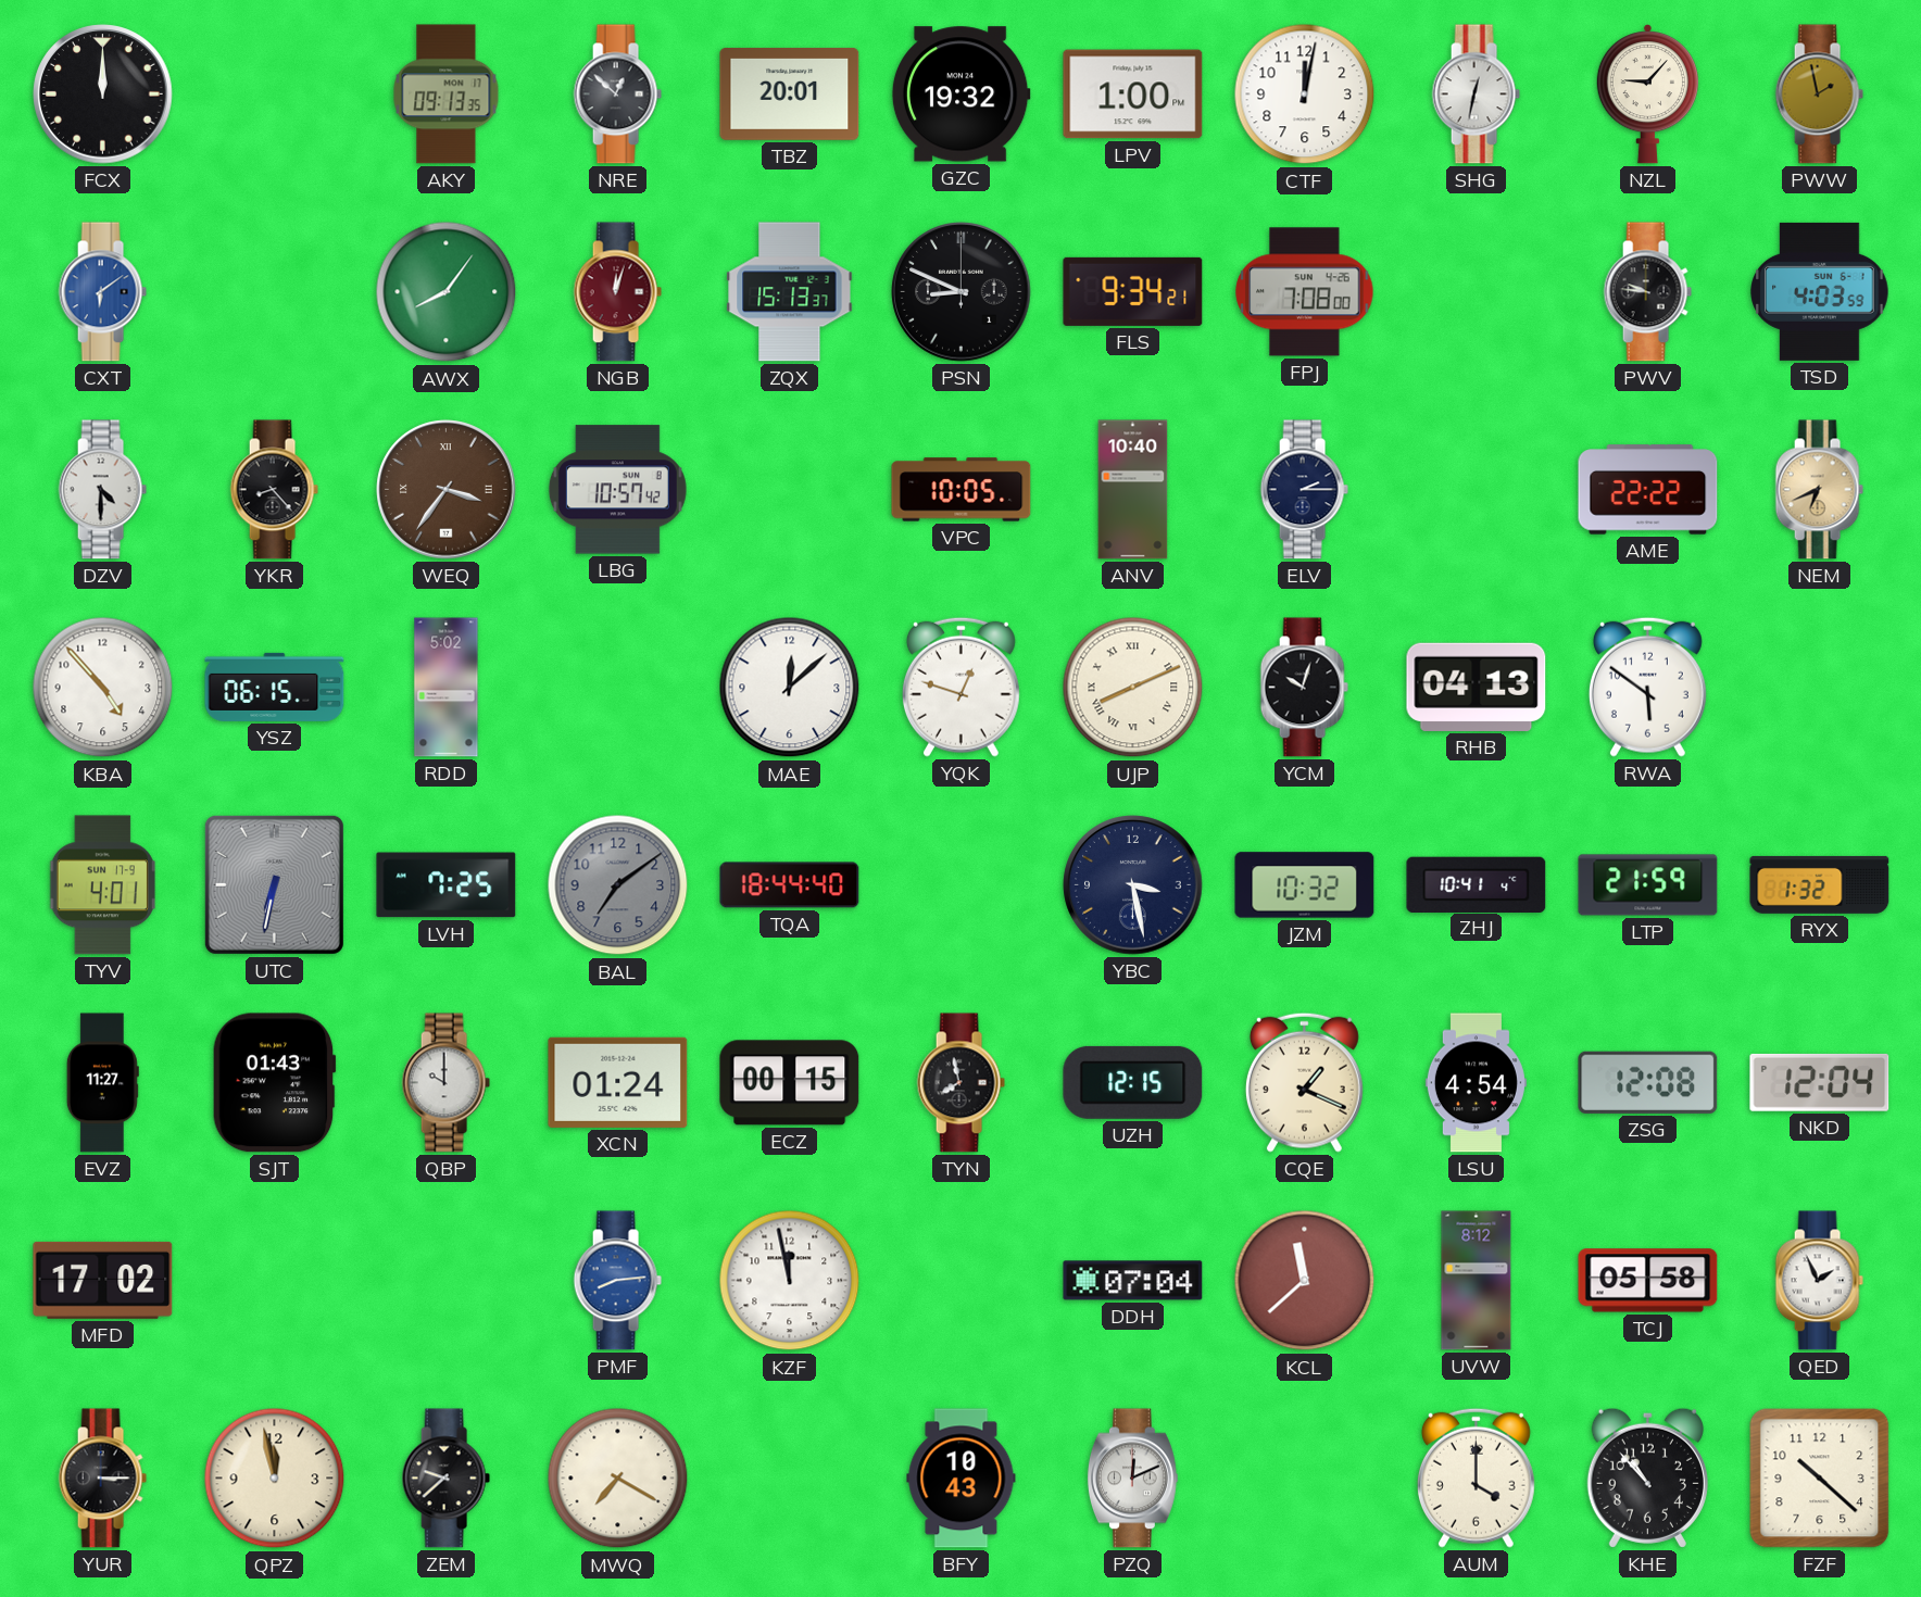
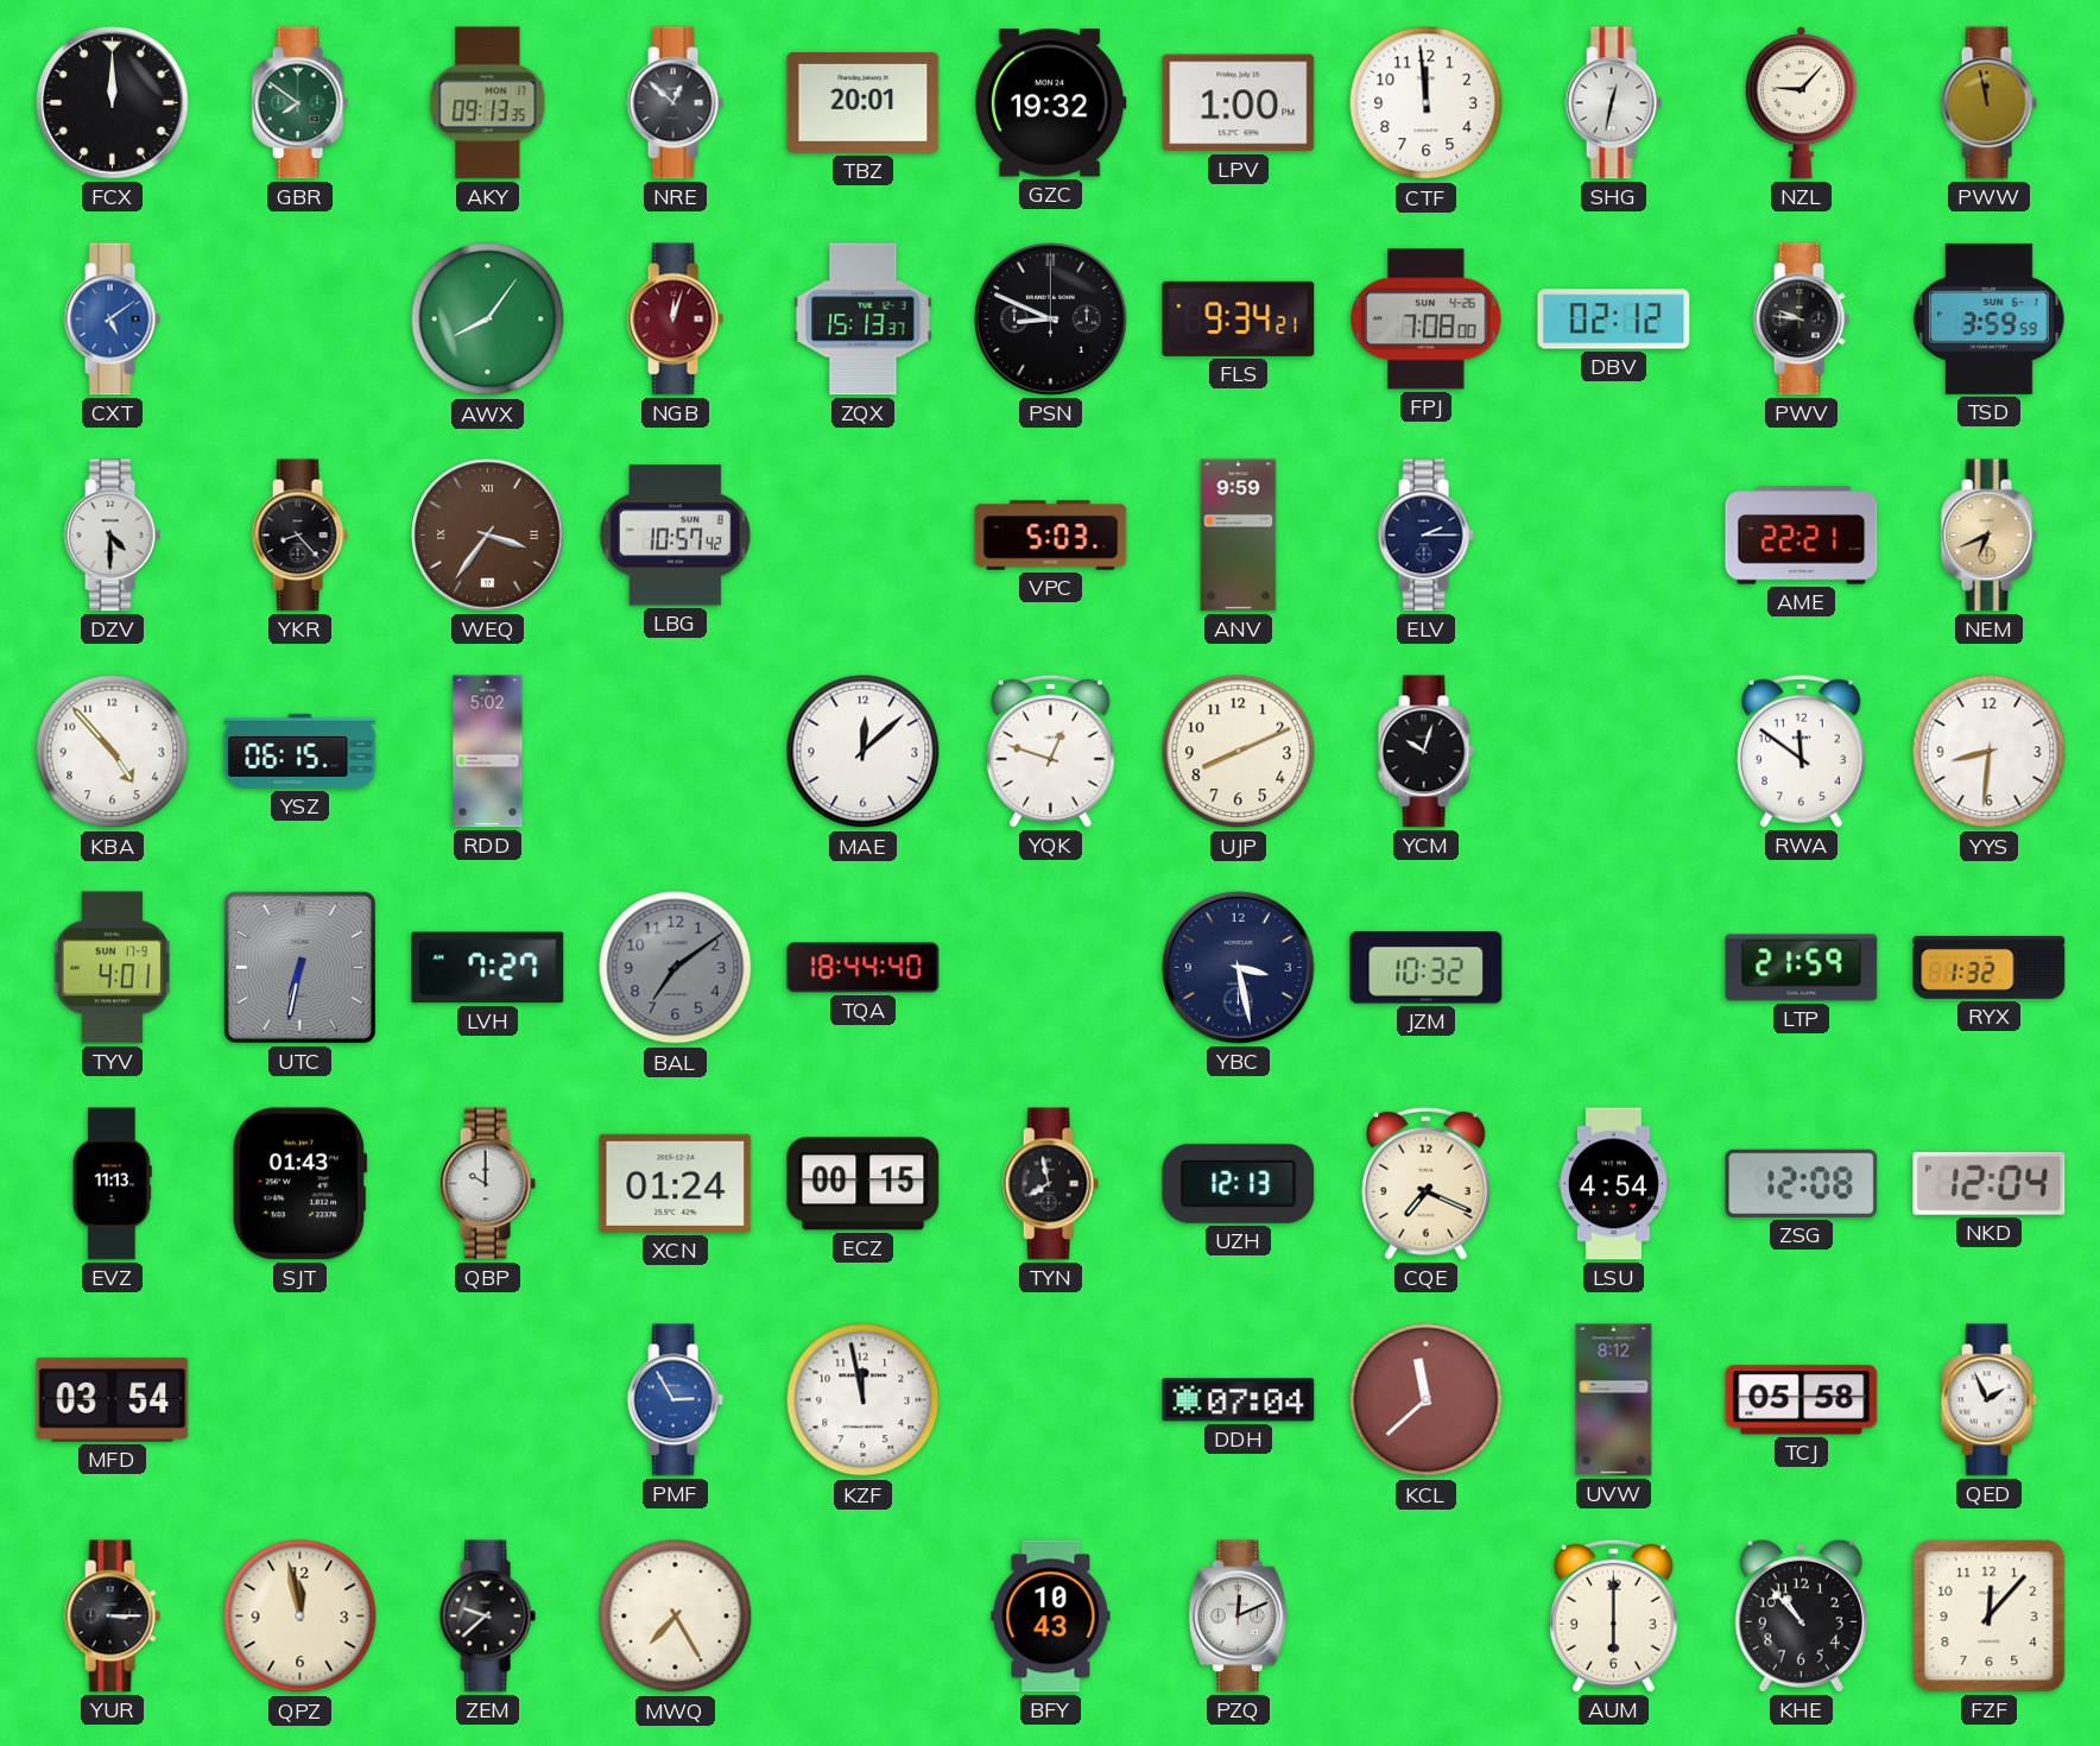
GBR: none -> 7:51 (299, 103)
CTF: 12:02 -> 11:59 (1427, 103)
PWW: 1:58 -> 11:58 (1988, 103)
CXT: 6:09 -> 5:09 (112, 320)
DBV: none -> 02:12 (1614, 320)
TSD: 4:03 -> 3:59 (1990, 318)
VPC: 10:05 -> 5:03 (1051, 536)
ANV: 10:40 -> 9:59 (1239, 536)
AME: 22:22 -> 22:21 (1802, 536)
UJP numerals: Roman -> Arabic (1239, 752)
RHB: 04:13 -> none (1477, 687)
RWA: 5:51 -> 11:51 (1801, 751)
YYS: none -> 8:31 (1990, 752)
LVH: 7:25 -> 7:27 (488, 968)
ZHJ: 10:41 -> none (1477, 884)
EVZ: 11:27 -> 11:13 (112, 1184)
UZH: 12:15 -> 12:13 (1239, 1183)
CQE: 1:19 -> 7:19 (1425, 1183)
MFD: 17:02 -> 03:54 (113, 1399)
PMF: 8:14 -> 2:55 (675, 1400)
MWQ: 7:20 -> 7:25 (676, 1617)
AUM: 4:00 -> 6:00 (1613, 1615)
FZF: 10:22 -> 12:07 (1990, 1617)
